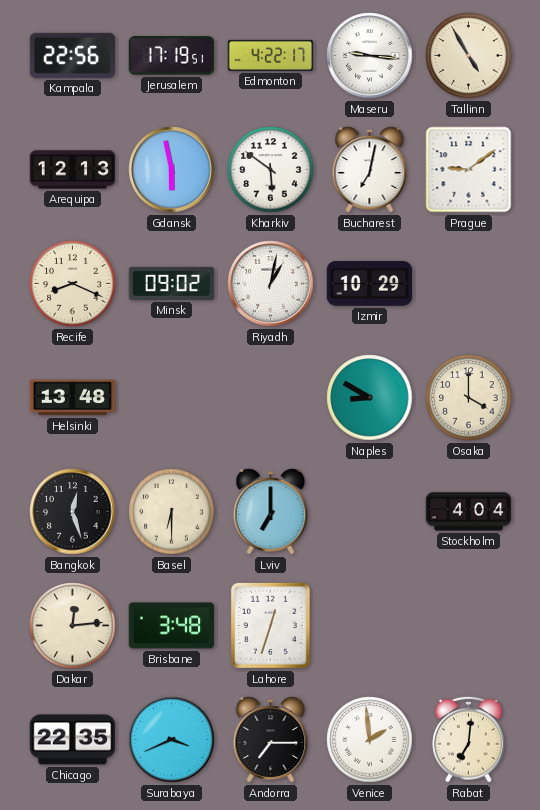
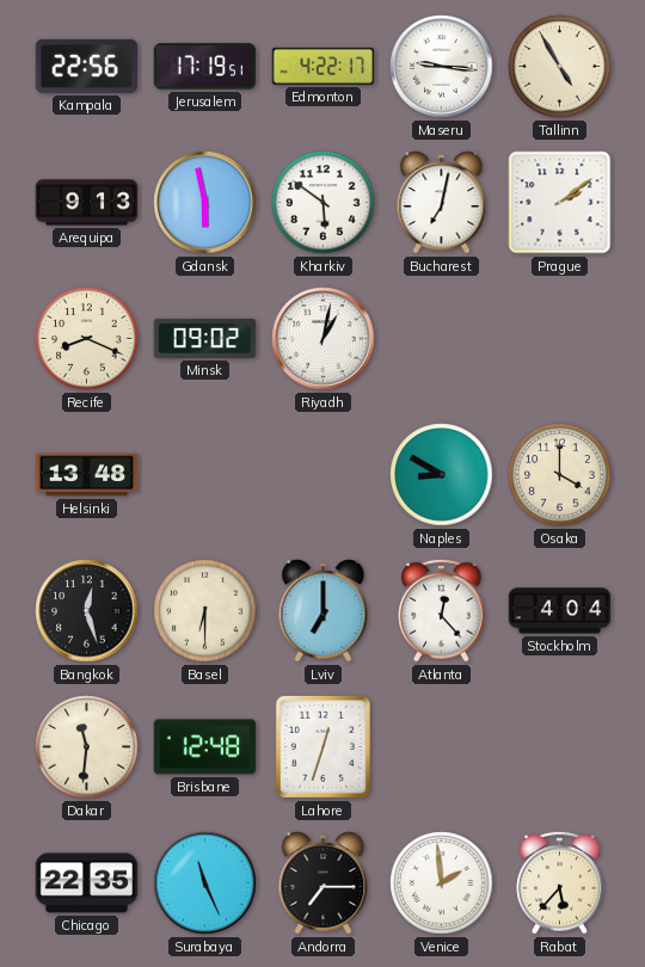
Arequipa: 12:13 -> 9:13 (87, 203)
Prague: 9:09 -> 2:09 (560, 203)
Izmir: 10:29 -> none (370, 284)
Atlanta: none -> 12:23 (442, 610)
Dakar: 12:14 -> 11:31 (87, 747)
Brisbane: 3:48 -> 12:48 (205, 747)
Surabaya: 3:41 -> 11:26 (205, 883)
Rabat: 7:01 -> 5:37 (560, 882)
